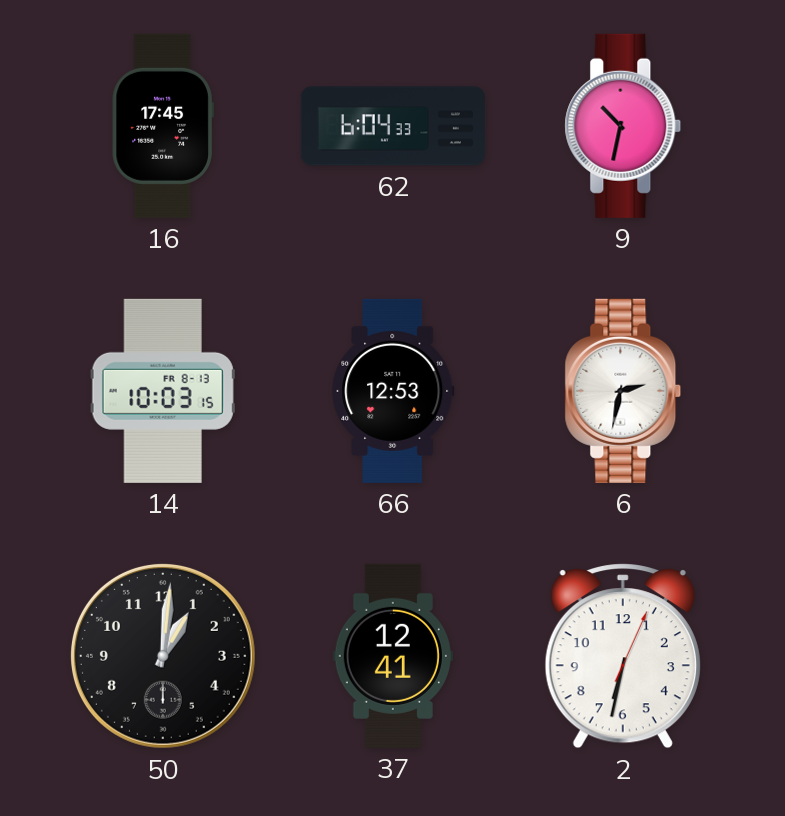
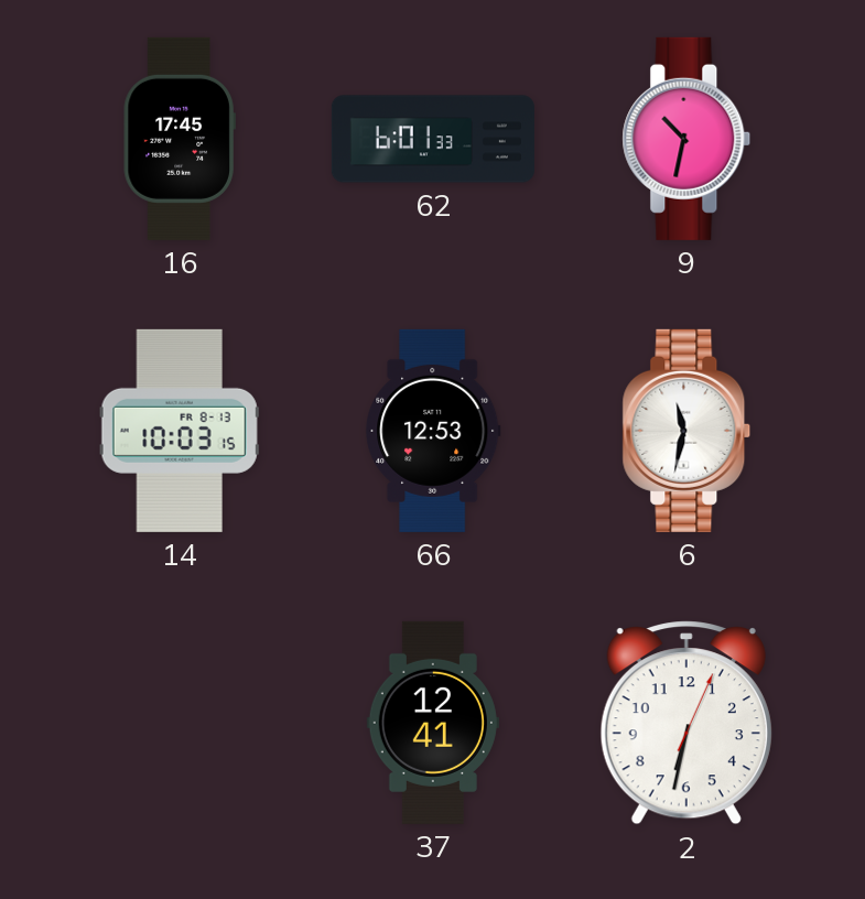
62: 6:04 -> 6:01 (433, 139)
6: 2:32 -> 11:32 (686, 431)
50: 1:01 -> none (163, 656)
